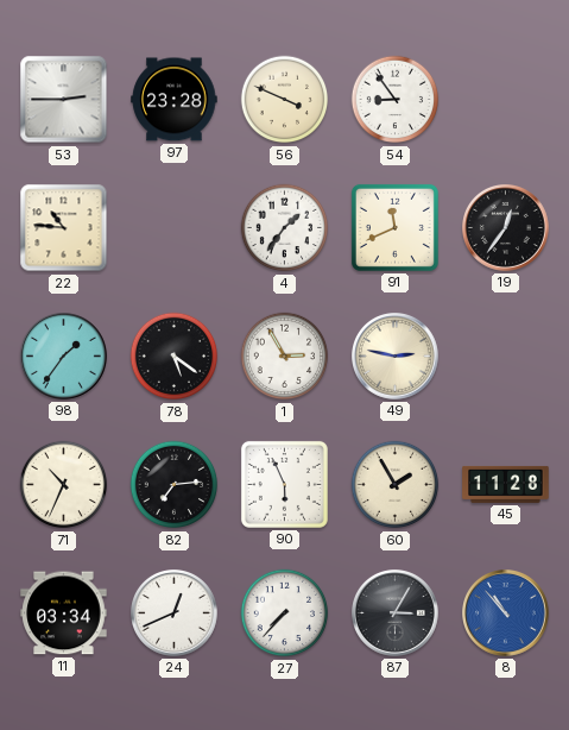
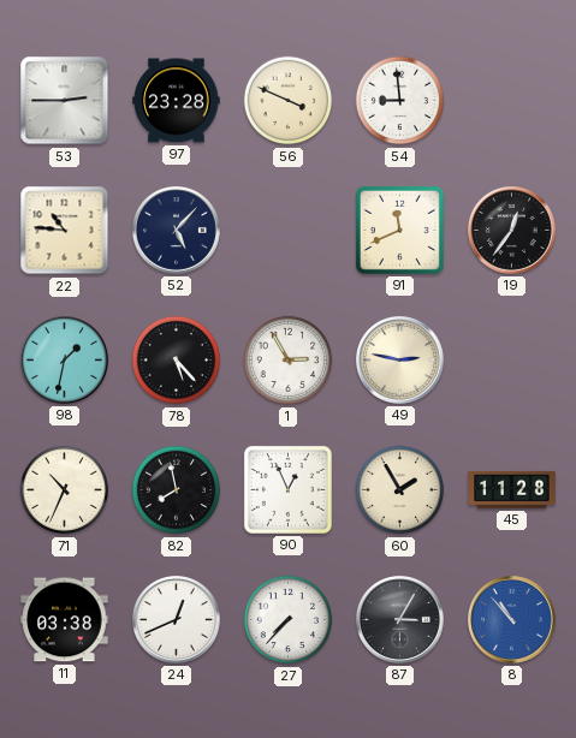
54: 8:54 -> 8:59 (400, 101)
52: none -> 5:07 (177, 231)
4: 1:36 -> none (285, 228)
98: 1:36 -> 1:32 (65, 361)
78: 5:21 -> 5:23 (177, 361)
82: 7:14 -> 7:58 (177, 490)
90: 5:56 -> 12:56 (287, 489)
11: 03:34 -> 03:38 (65, 620)
